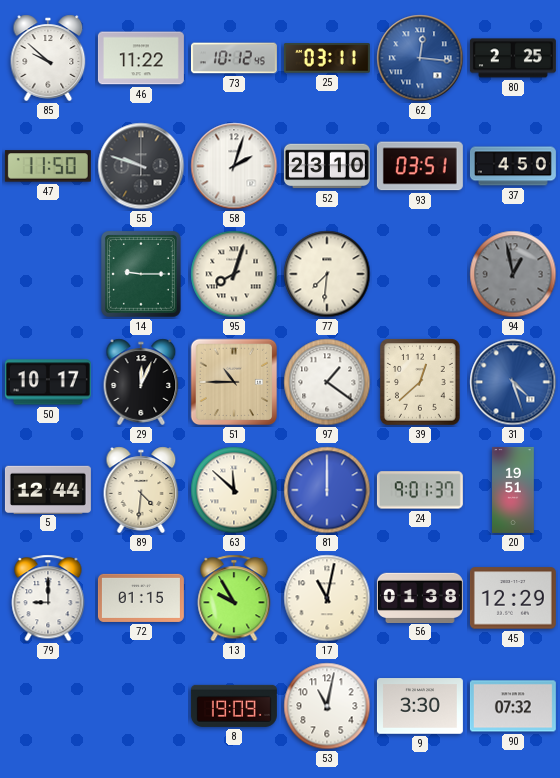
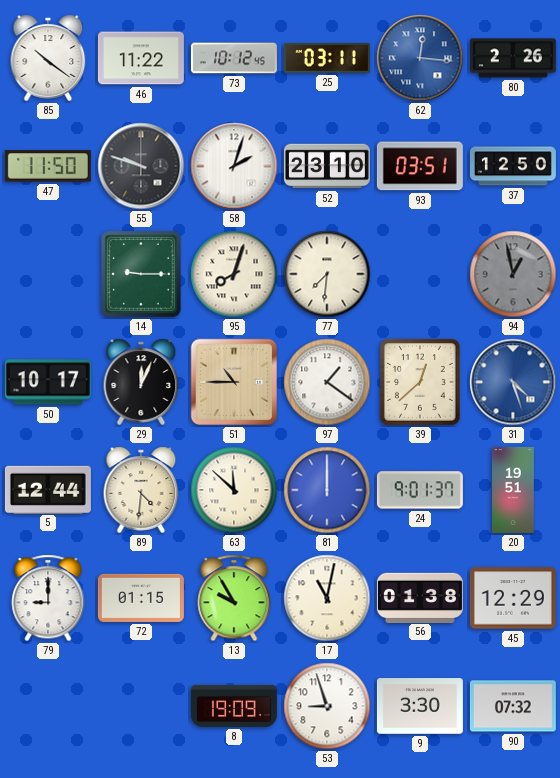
85: 9:52 -> 10:21 (48, 58)
80: 2:25 -> 2:26 (513, 58)
37: 4:50 -> 12:50 (513, 166)
53: 11:02 -> 8:57 (327, 706)
